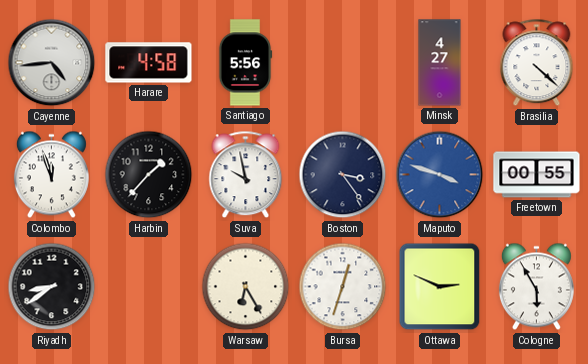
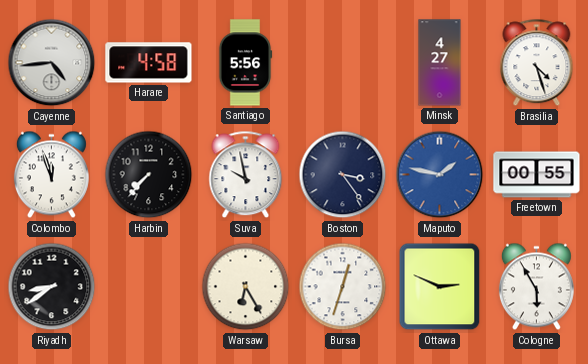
Brasilia: 4:22 -> 4:27 (537, 63)
Harbin: 1:37 -> 7:37 (149, 175)
Maputo: 3:48 -> 1:47 (440, 175)
